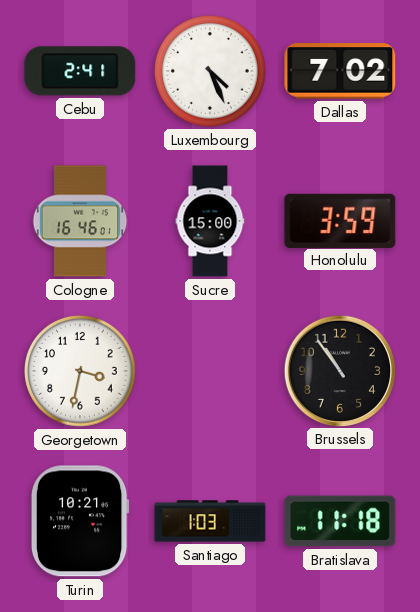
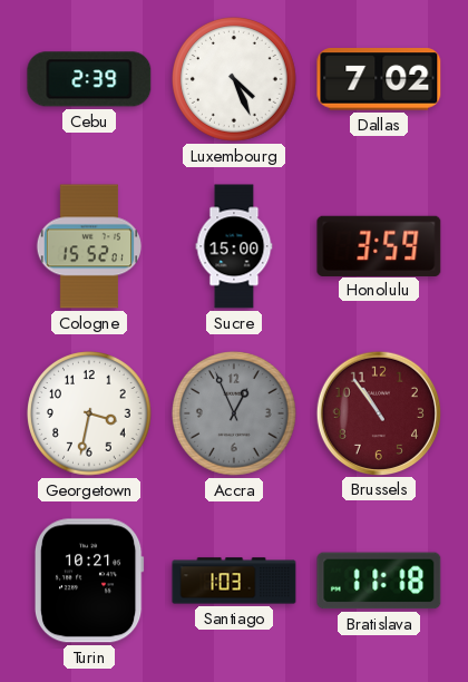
Cebu: 2:41 -> 2:39 (89, 79)
Cologne: 16:46 -> 15:52 (88, 246)
Accra: none -> 12:56 (235, 415)
Brussels dial: black -> burgundy (378, 412)
